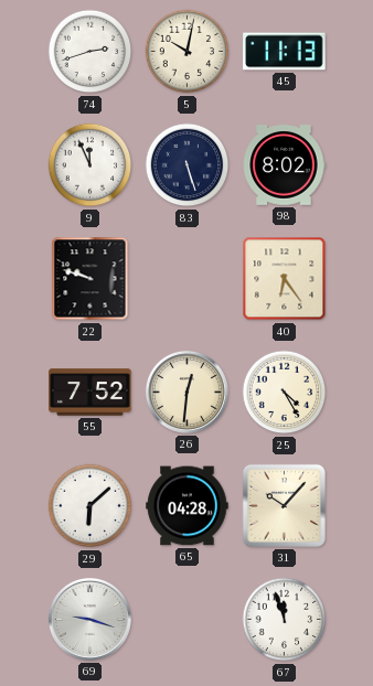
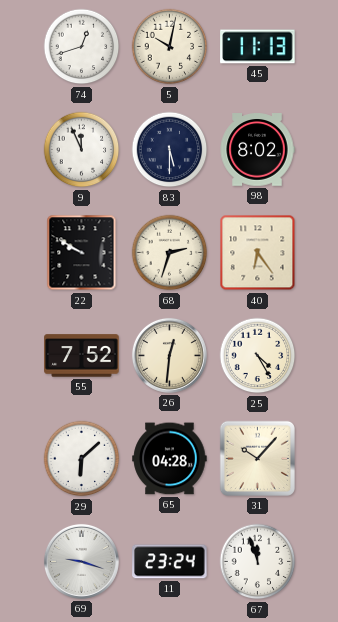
74: 2:42 -> 12:42 (82, 47)
83: 5:27 -> 5:30 (170, 150)
22: 9:48 -> 9:50 (82, 253)
68: none -> 2:33 (170, 253)
11: none -> 23:24 (170, 562)
